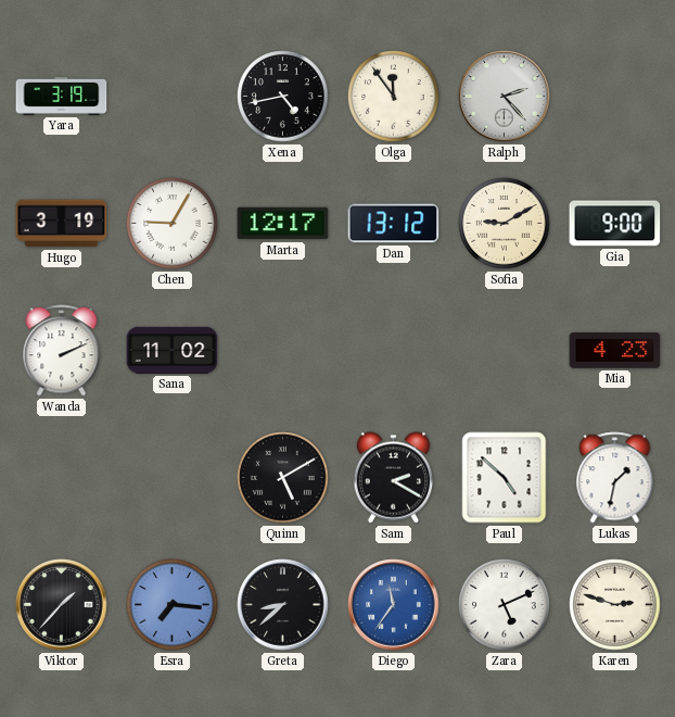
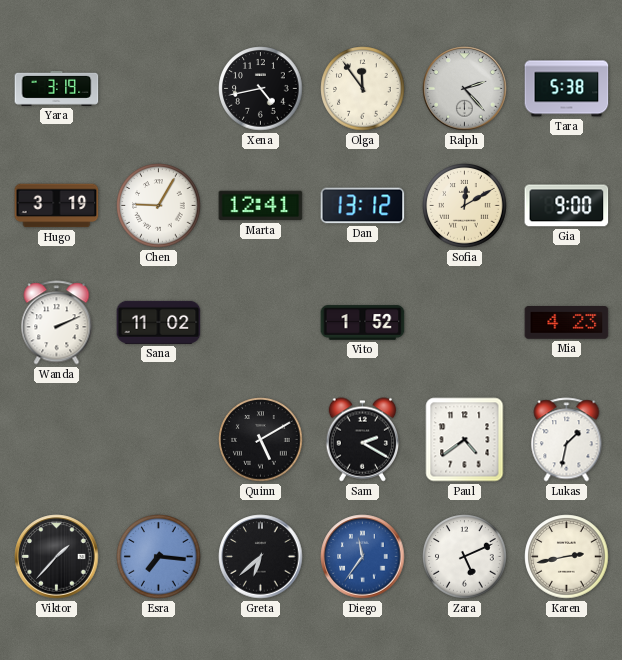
Tara: none -> 5:38 (567, 89)
Marta: 12:17 -> 12:41 (261, 206)
Sofia: 9:10 -> 12:10 (465, 206)
Vito: none -> 1:52 (363, 323)
Paul: 4:52 -> 4:39 (465, 440)
Greta: 8:38 -> 6:38 (261, 557)
Karen: 2:48 -> 2:43 (567, 557)
